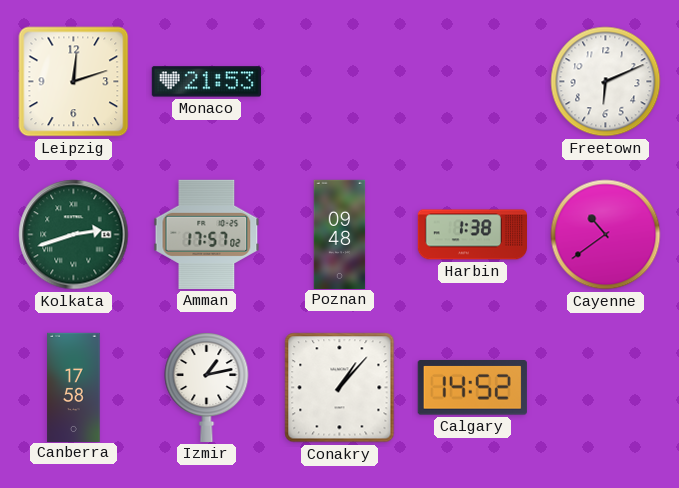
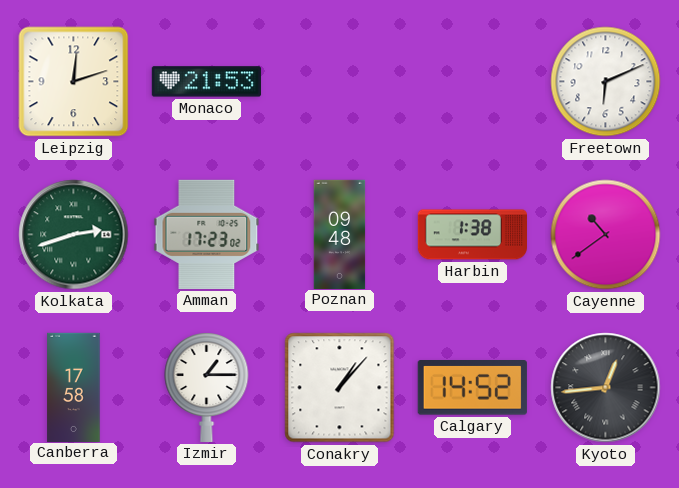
Amman: 17:57 -> 17:23 (207, 234)
Izmir: 1:13 -> 1:15 (207, 388)
Kyoto: none -> 12:44 (606, 388)
